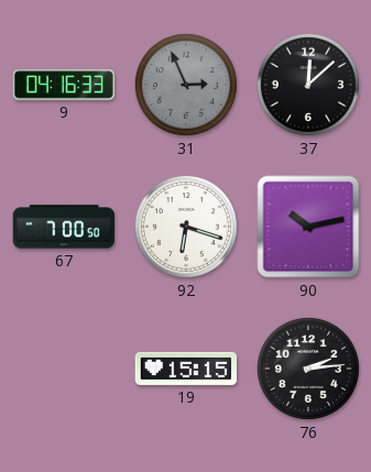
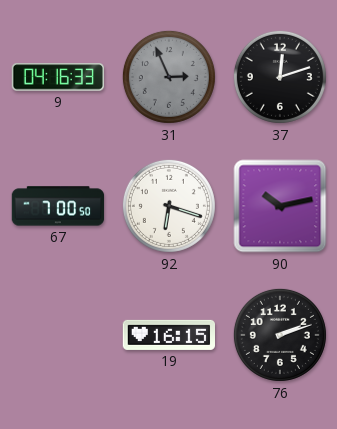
37: 12:08 -> 12:12 (280, 77)
19: 15:15 -> 16:15 (168, 335)
76: 2:14 -> 2:12 (280, 335)
